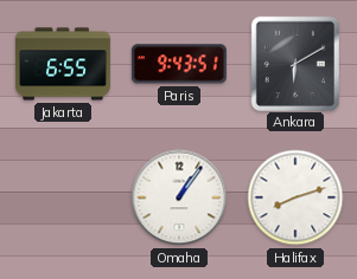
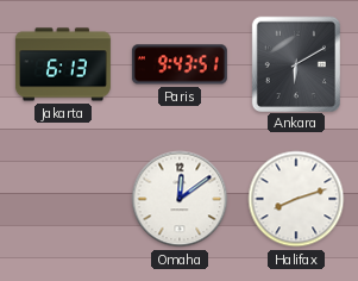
Jakarta: 6:55 -> 6:13 (63, 64)
Omaha: 1:06 -> 12:09 (180, 199)
